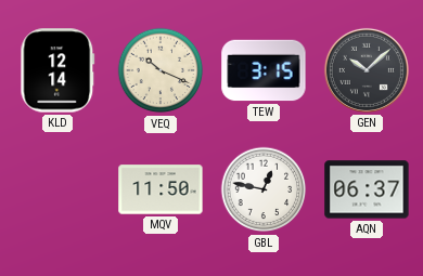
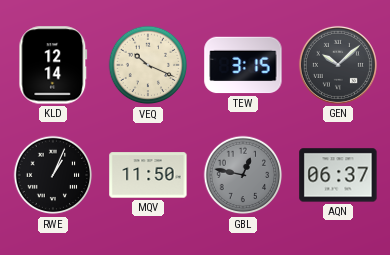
RWE: none -> 1:04 (53, 175)
GBL dial: white -> grey (243, 175)
